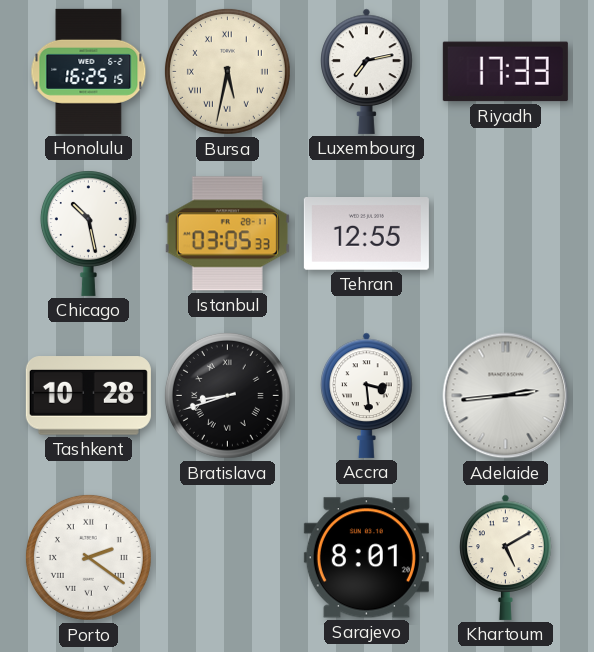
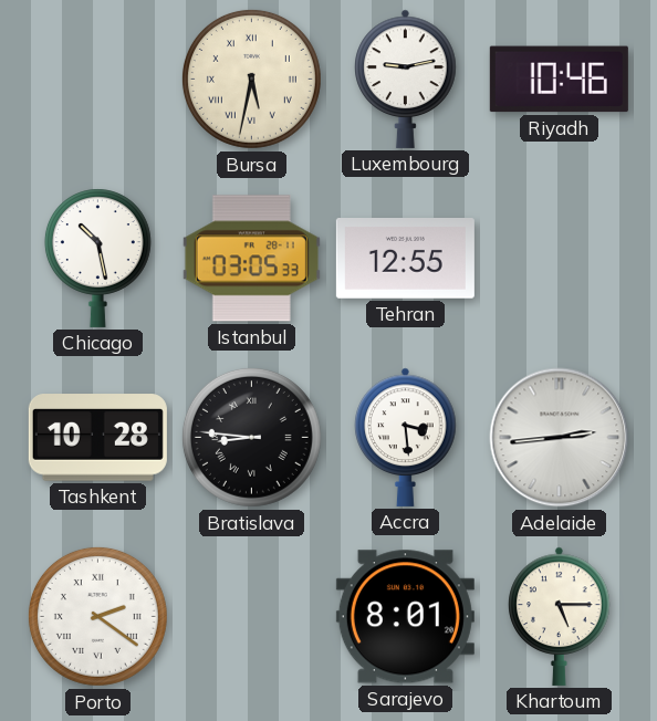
Honolulu: 16:25 -> none (89, 71)
Luxembourg: 7:13 -> 9:13 (406, 79)
Riyadh: 17:33 -> 10:46 (559, 80)
Bratislava: 8:42 -> 8:46 (251, 437)
Khartoum: 5:10 -> 5:15 (560, 616)
